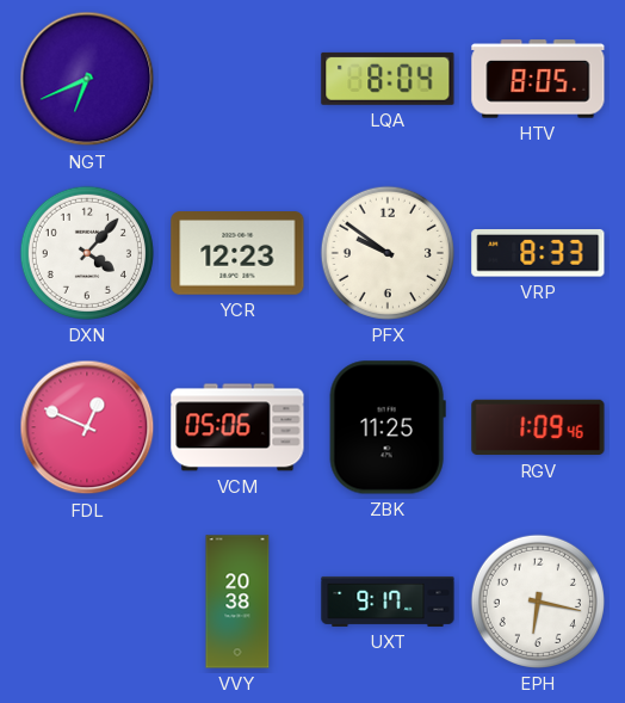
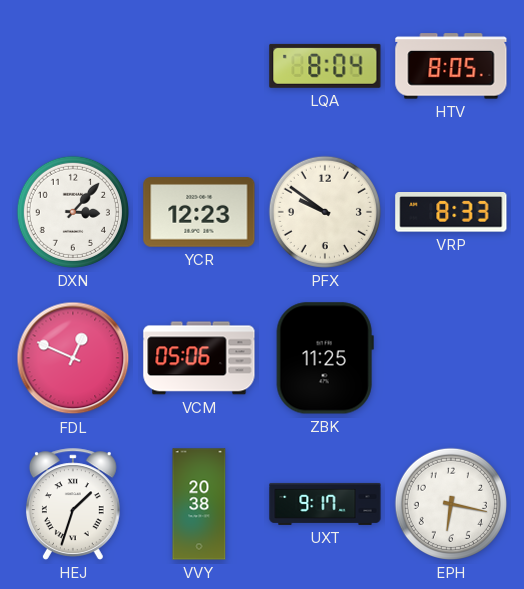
NGT: 6:41 -> none (87, 79)
DXN: 4:07 -> 3:07 (73, 212)
RGV: 1:09 -> none (538, 427)
HEJ: none -> 1:33 (73, 504)
